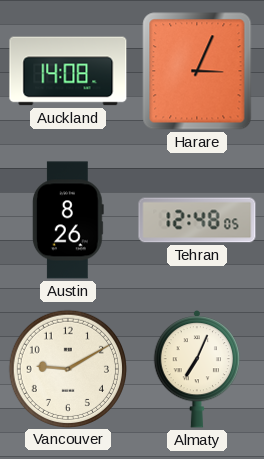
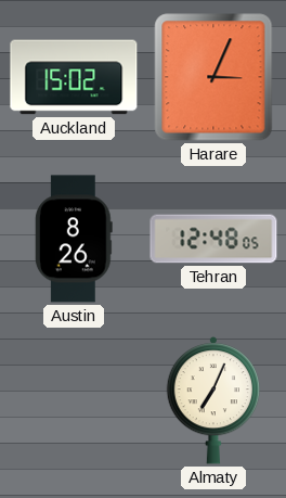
Auckland: 14:08 -> 15:02 (74, 77)
Vancouver: 9:10 -> none (67, 368)
